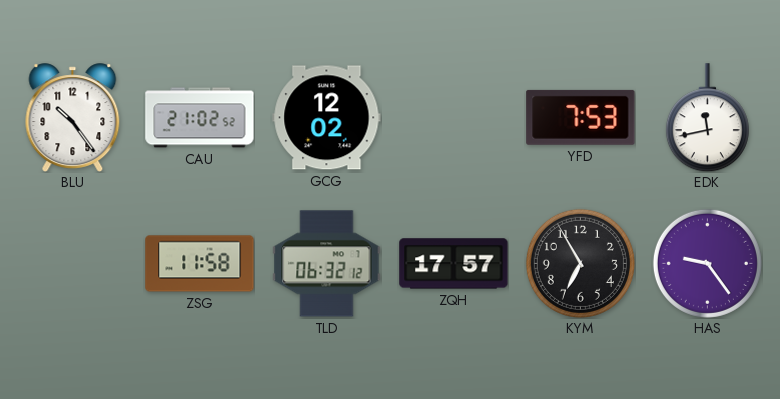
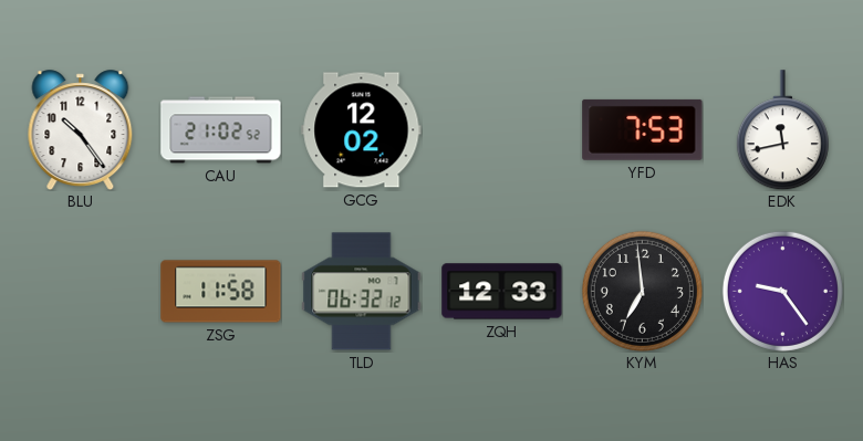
ZQH: 17:57 -> 12:33 (502, 292)
KYM: 6:55 -> 6:59 (642, 291)
